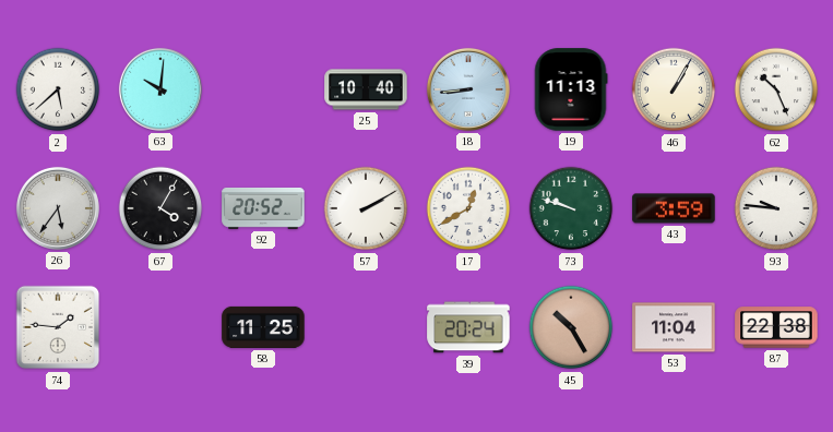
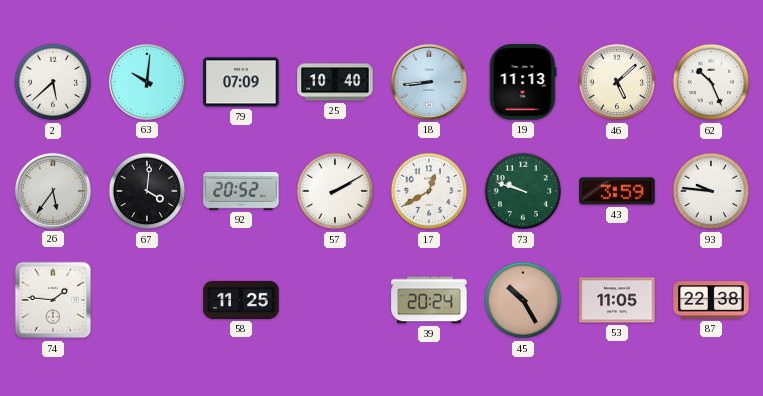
79: none -> 07:09 (241, 82)
46: 1:05 -> 5:08 (617, 82)
67: 4:05 -> 4:01 (147, 191)
53: 11:04 -> 11:05 (617, 300)
